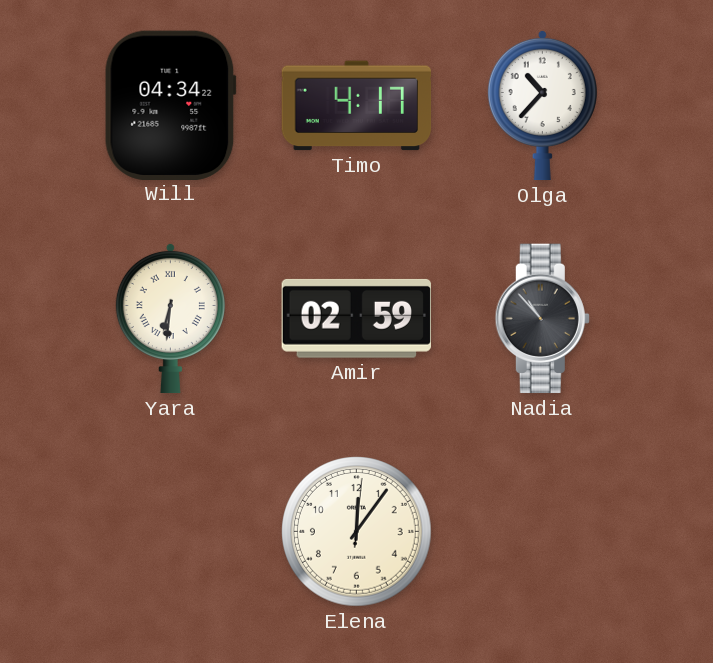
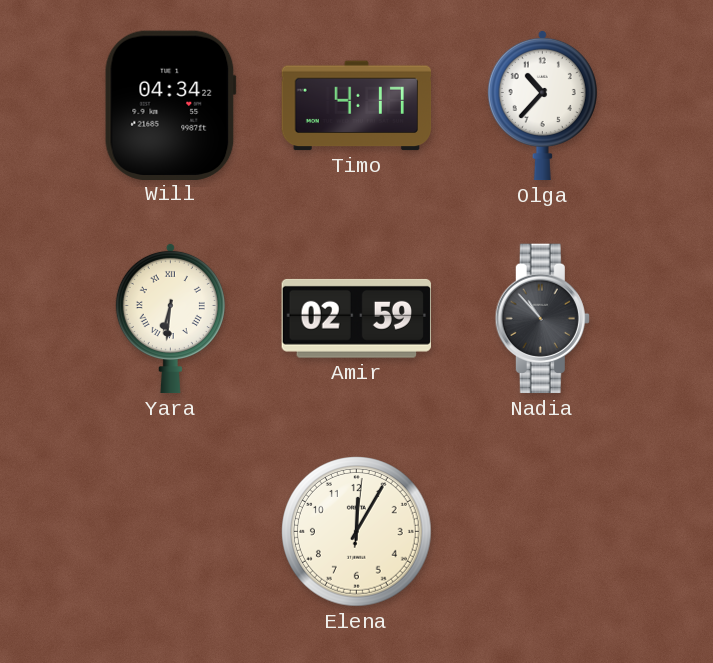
Elena: 12:06 -> 12:05 (357, 532)
